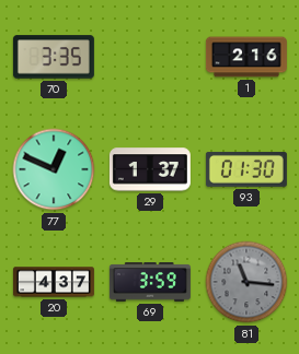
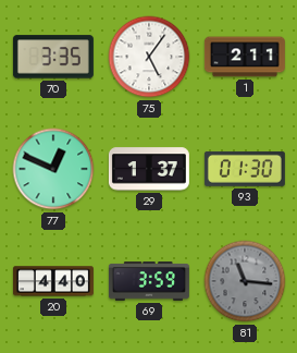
75: none -> 5:06 (149, 57)
1: 2:16 -> 2:11 (245, 57)
20: 4:37 -> 4:40 (53, 281)
